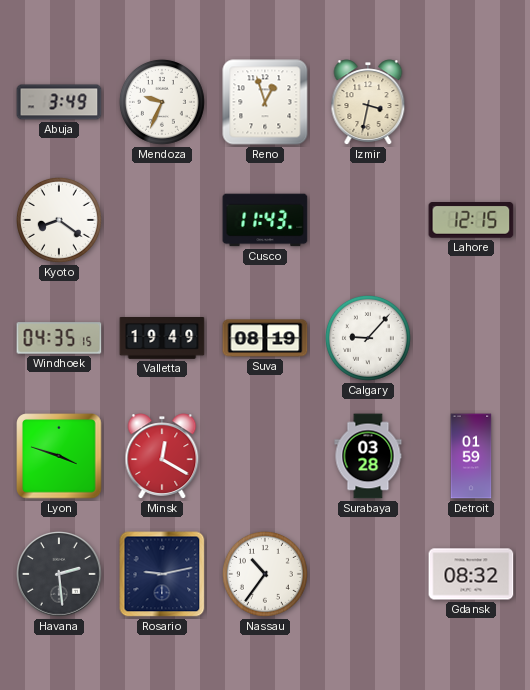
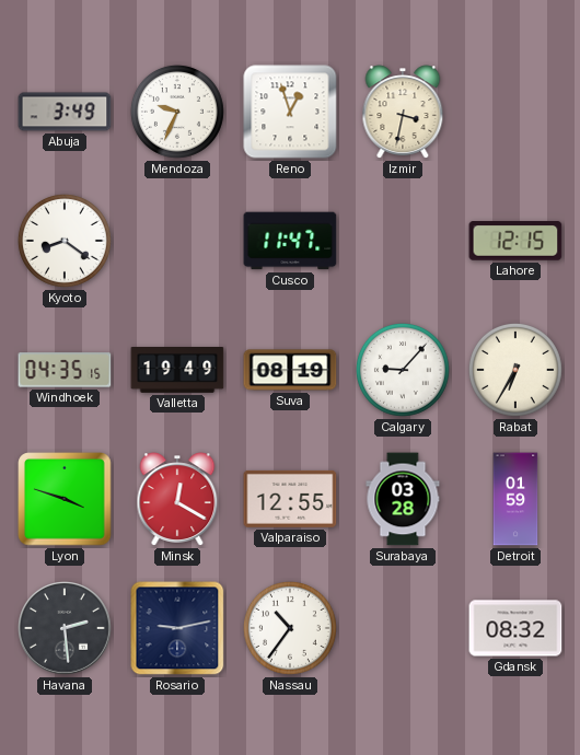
Cusco: 11:43 -> 11:47 (290, 241)
Rabat: none -> 6:35 (515, 370)
Valparaiso: none -> 12:55 (290, 499)
